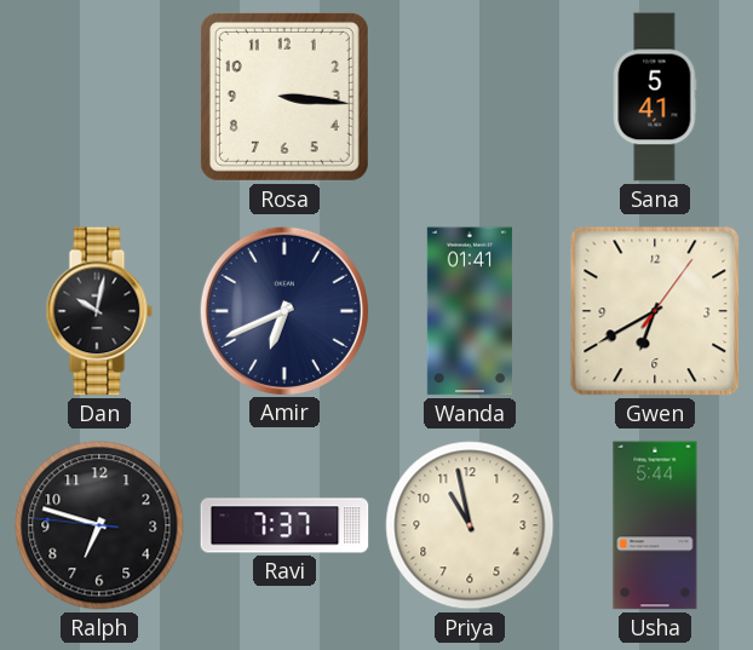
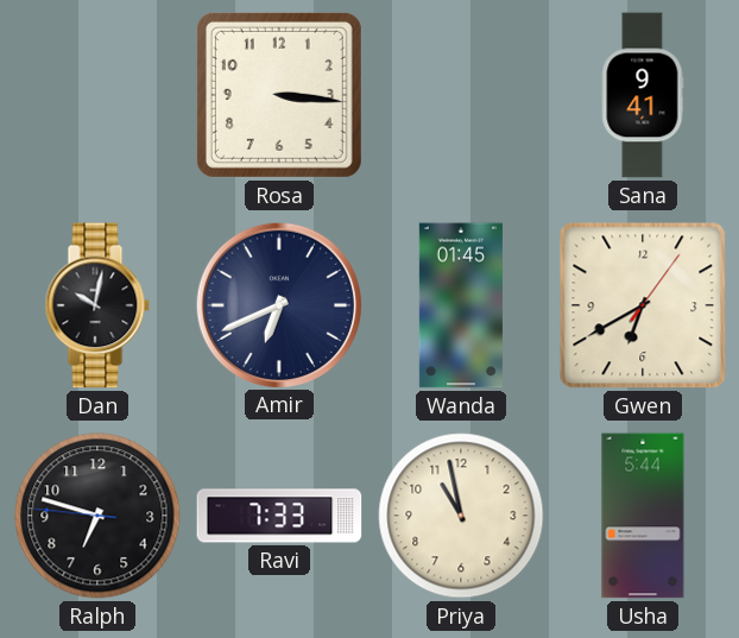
Sana: 5:41 -> 9:41 (643, 95)
Wanda: 01:41 -> 01:45 (461, 305)
Ravi: 7:37 -> 7:33 (279, 516)
